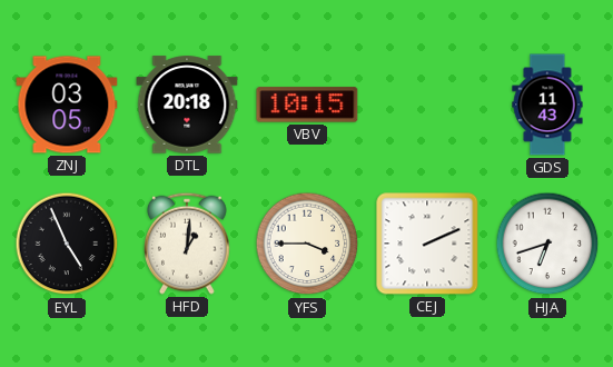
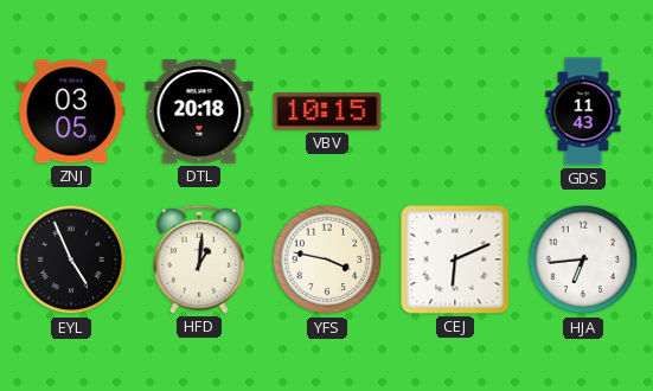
YFS: 3:45 -> 3:47 (327, 259)
CEJ: 2:11 -> 6:11 (455, 259)
HJA: 6:42 -> 6:44 (583, 259)
